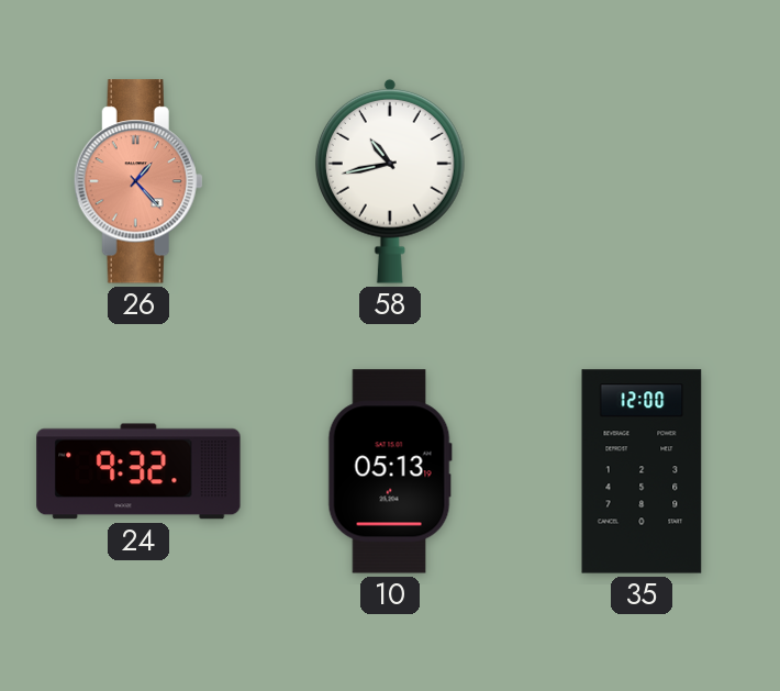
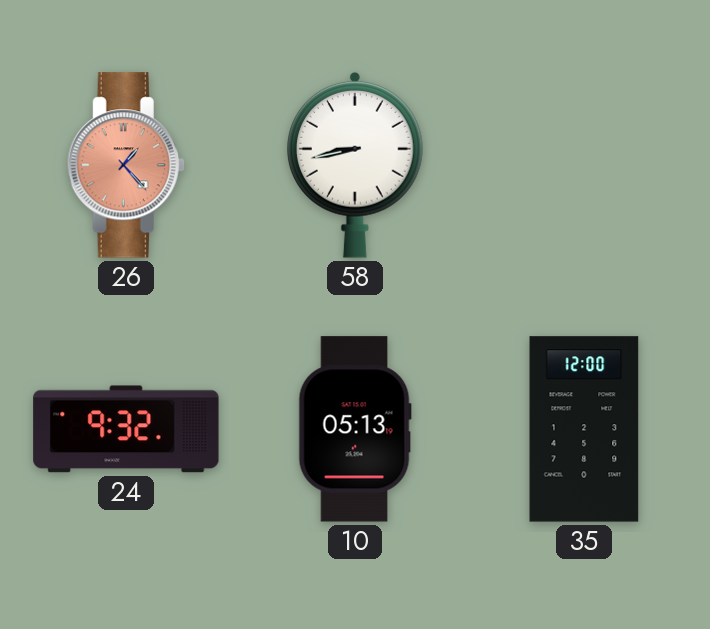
58: 10:43 -> 8:43 (355, 165)
